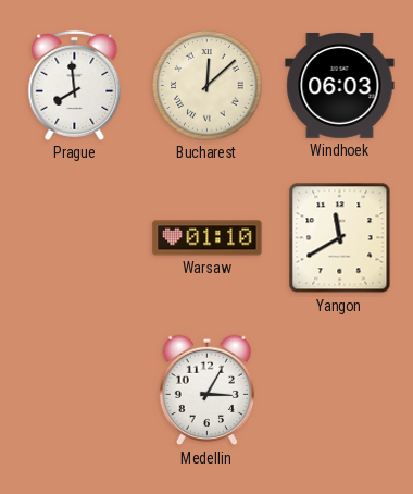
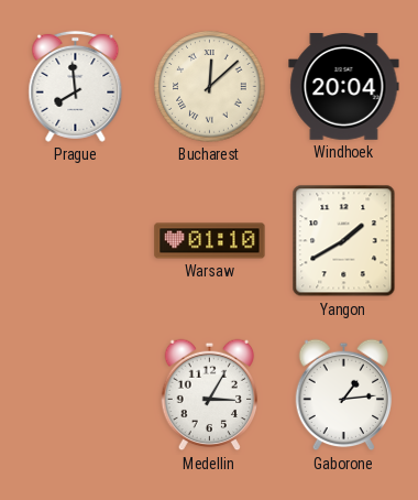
Windhoek: 06:03 -> 20:04 (344, 87)
Yangon: 11:40 -> 1:40 (344, 241)
Gaborone: none -> 1:14 (344, 395)
